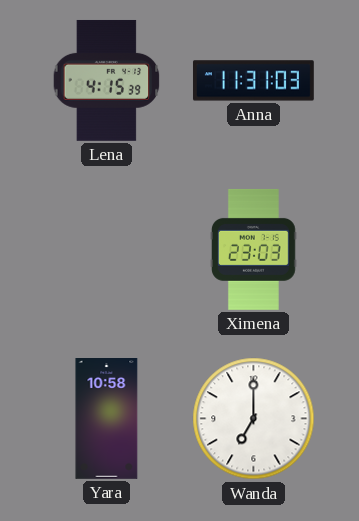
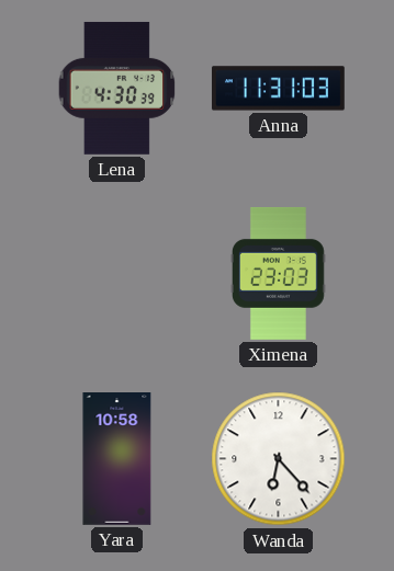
Lena: 4:15 -> 4:30 (117, 88)
Wanda: 7:00 -> 6:23 (279, 459)
